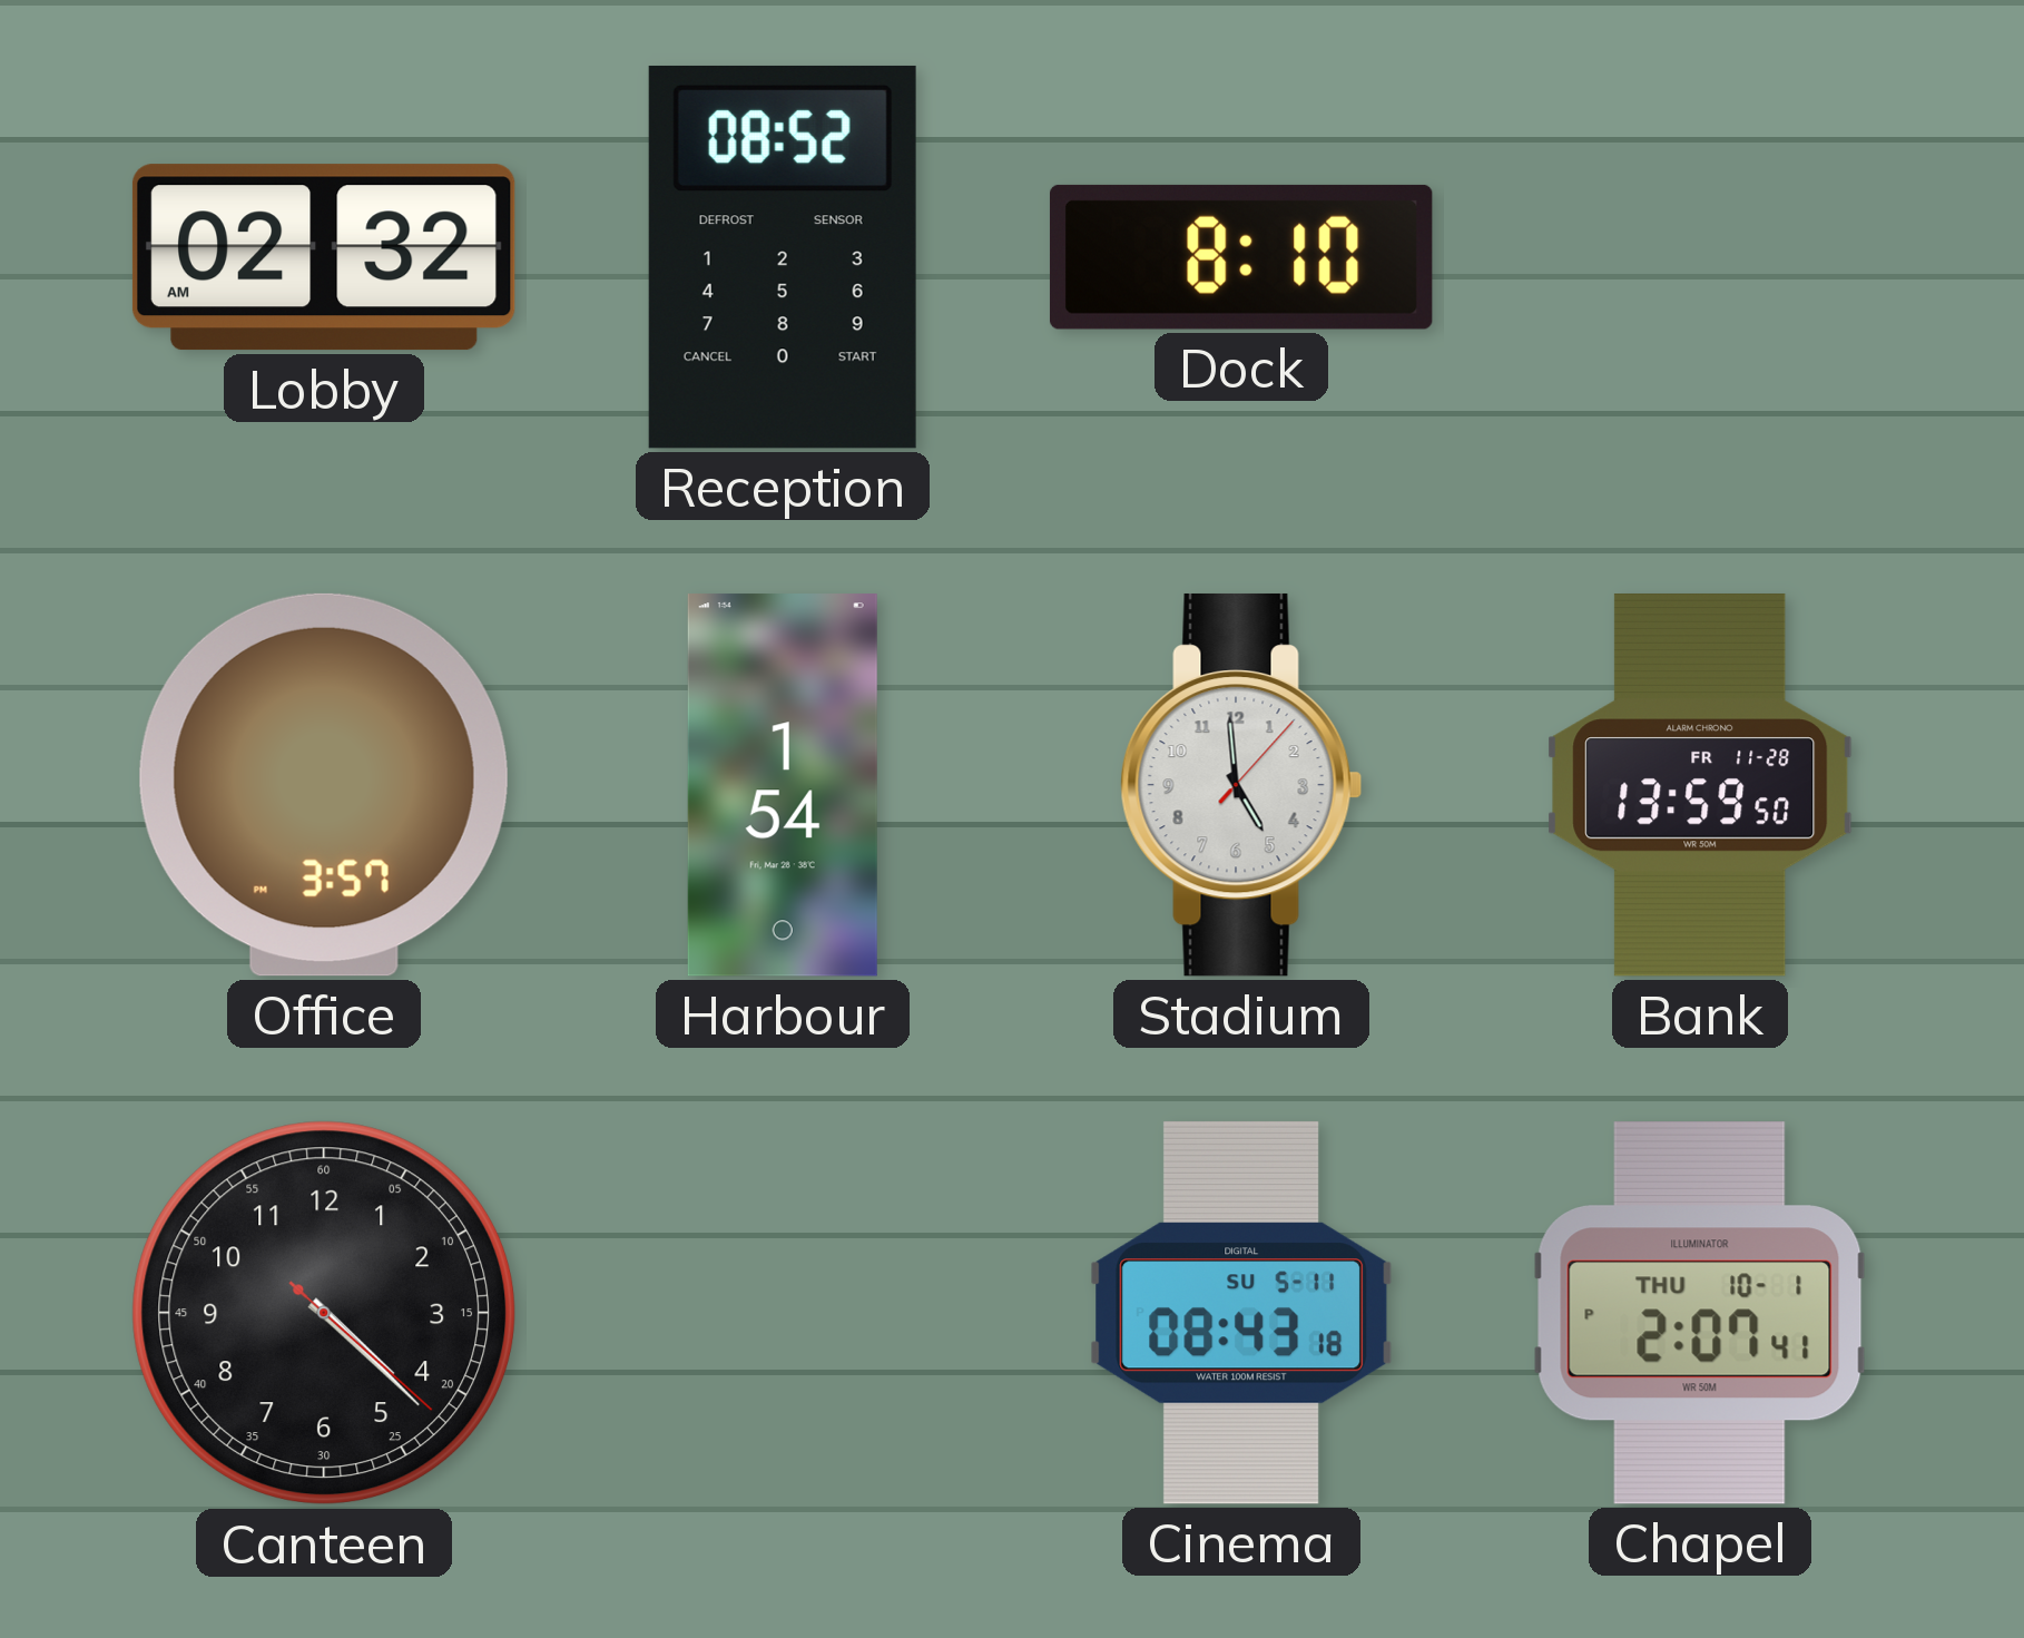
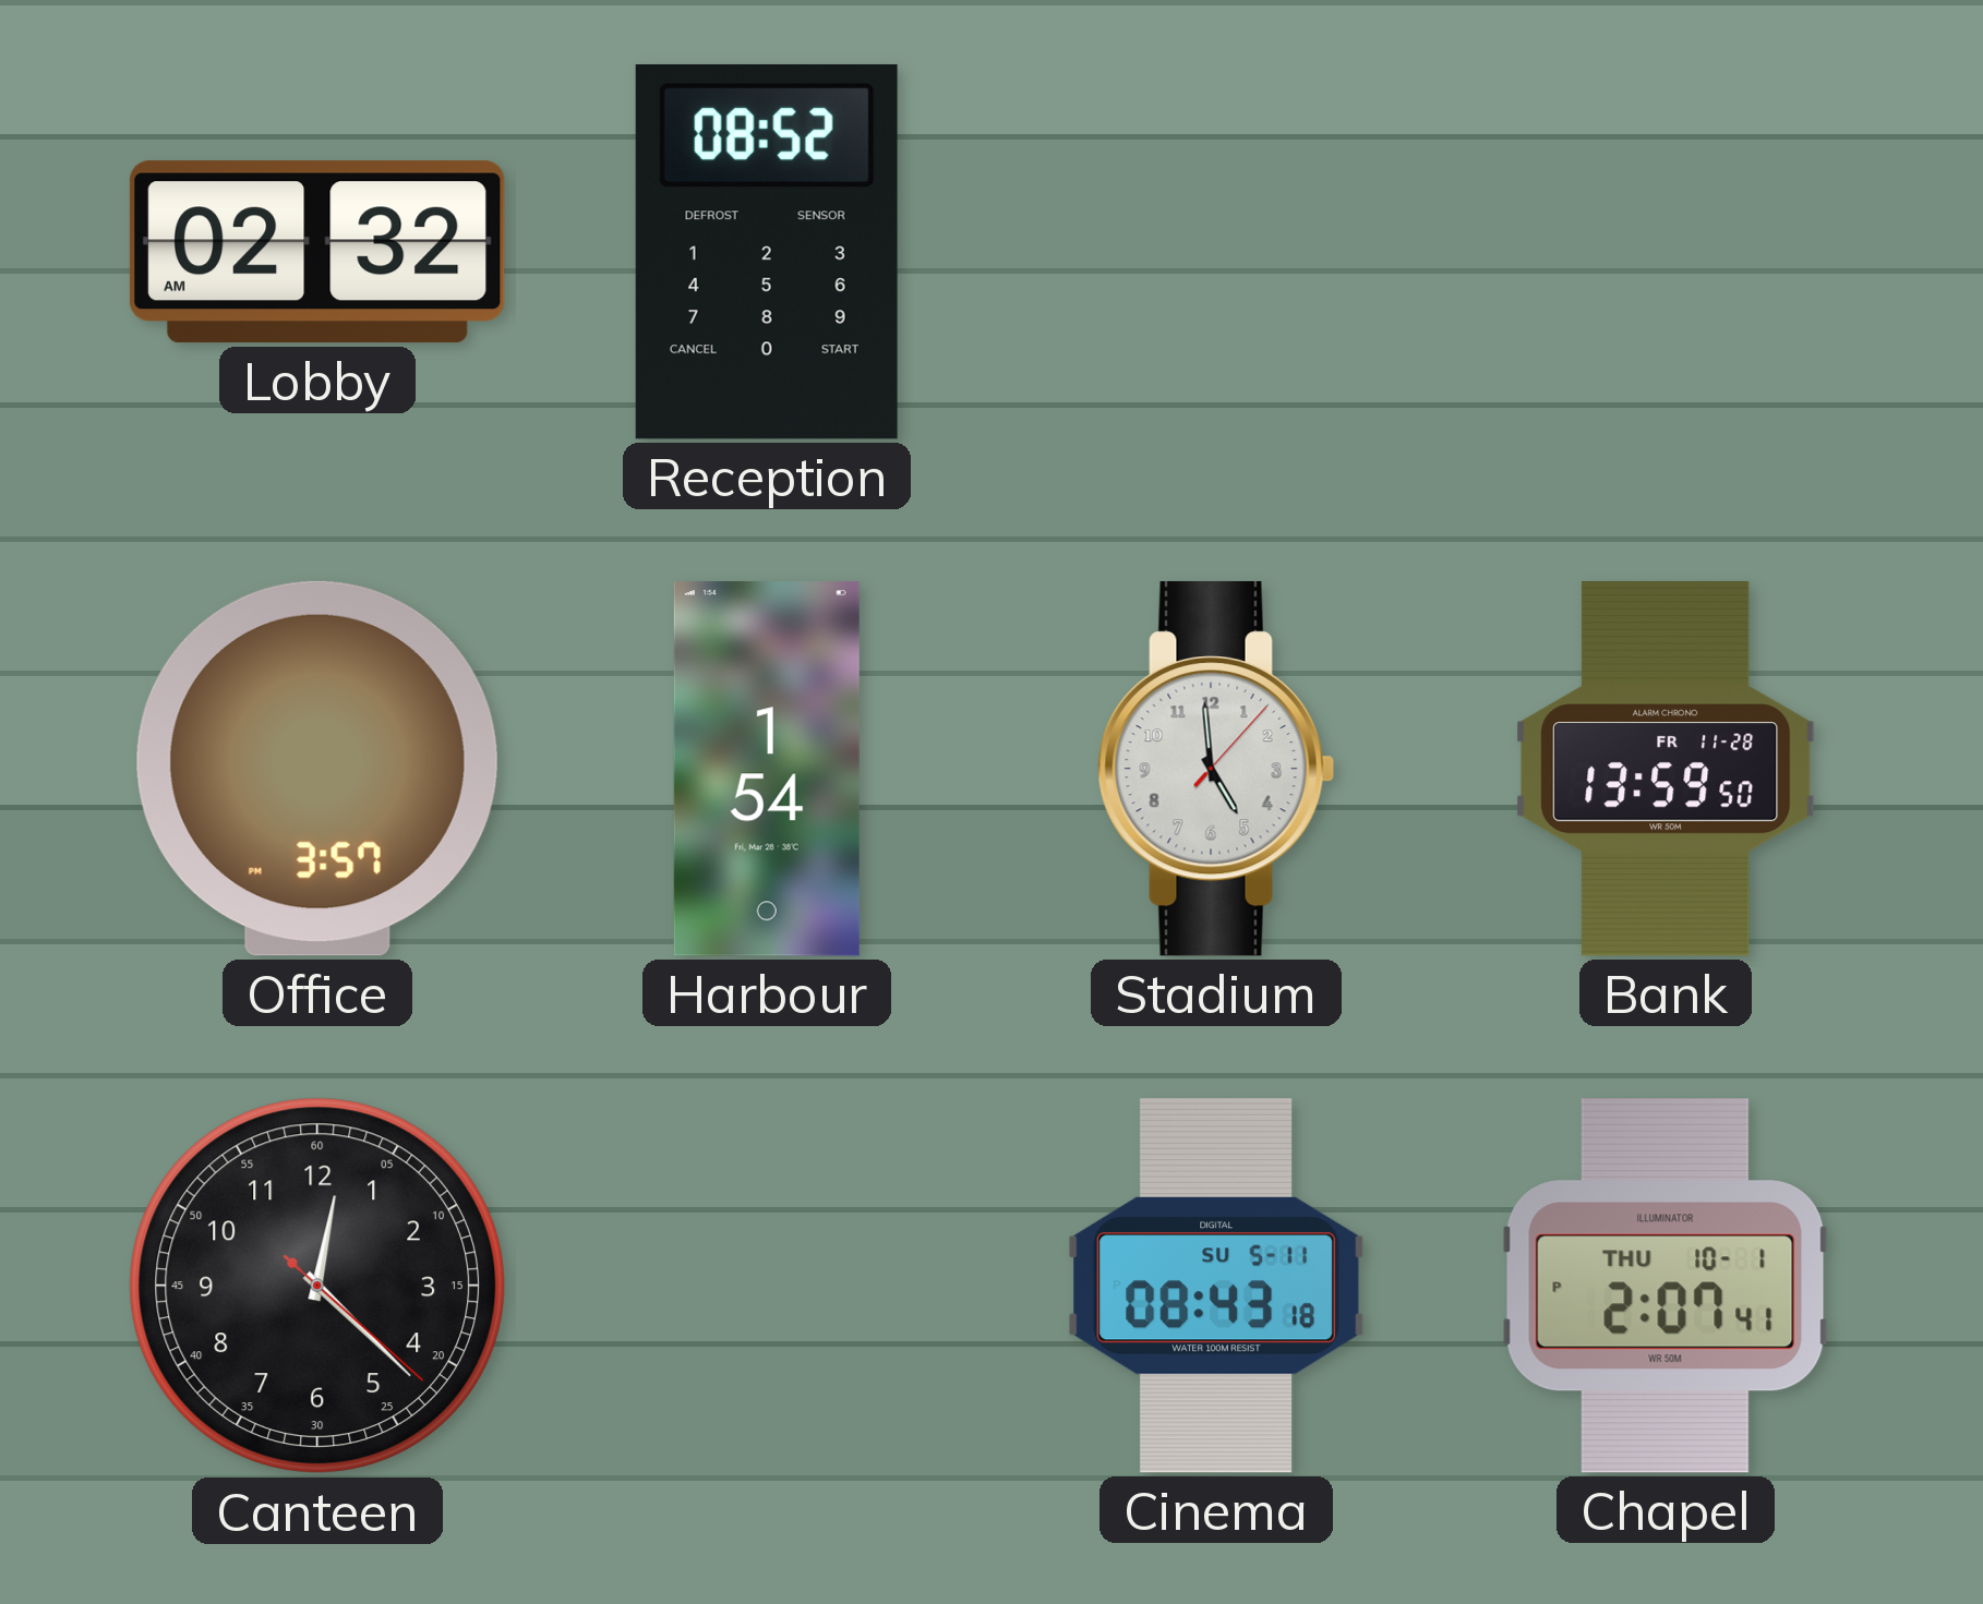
Dock: 8:10 -> none (1241, 257)
Canteen: 4:22 -> 12:22 (317, 1286)
